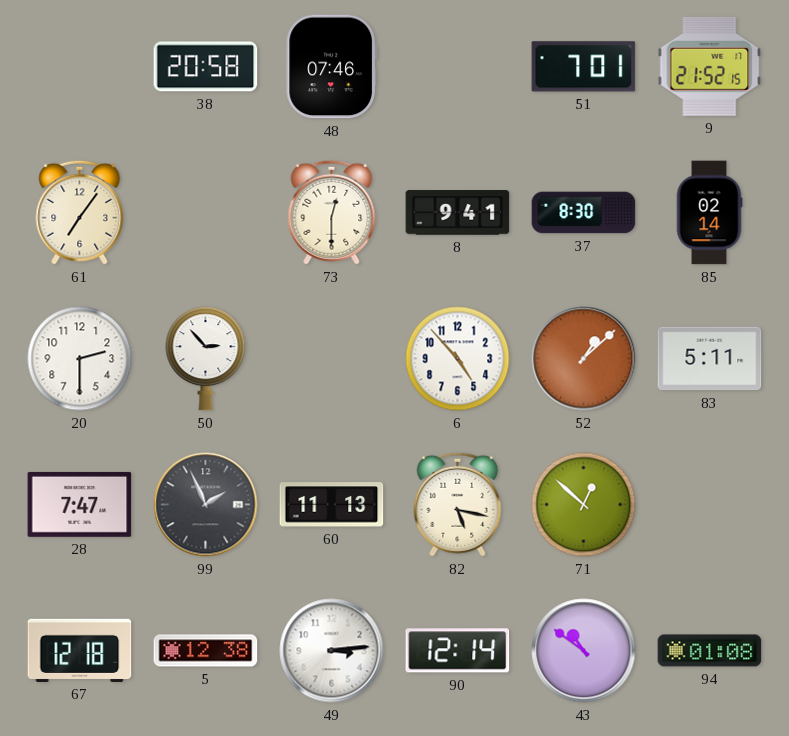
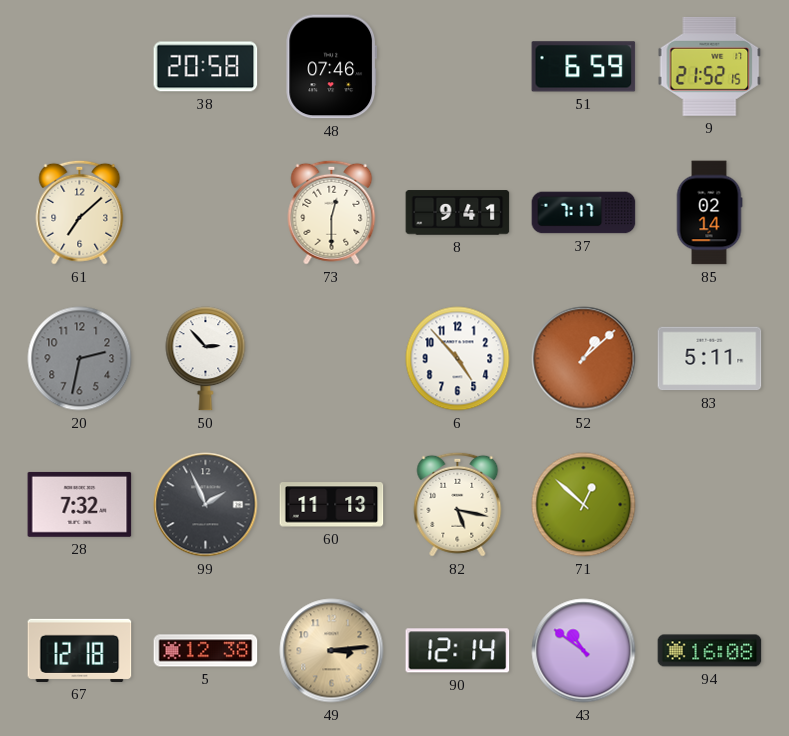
51: 7:01 -> 6:59 (584, 67)
61: 7:06 -> 7:08 (80, 212)
37: 8:30 -> 7:17 (584, 213)
20: 2:30 -> 2:32 (80, 359)
20 dial: white -> grey (80, 359)
28: 7:47 -> 7:32 (80, 504)
49 dial: white -> champagne (332, 651)
94: 01:08 -> 16:08 (710, 651)
